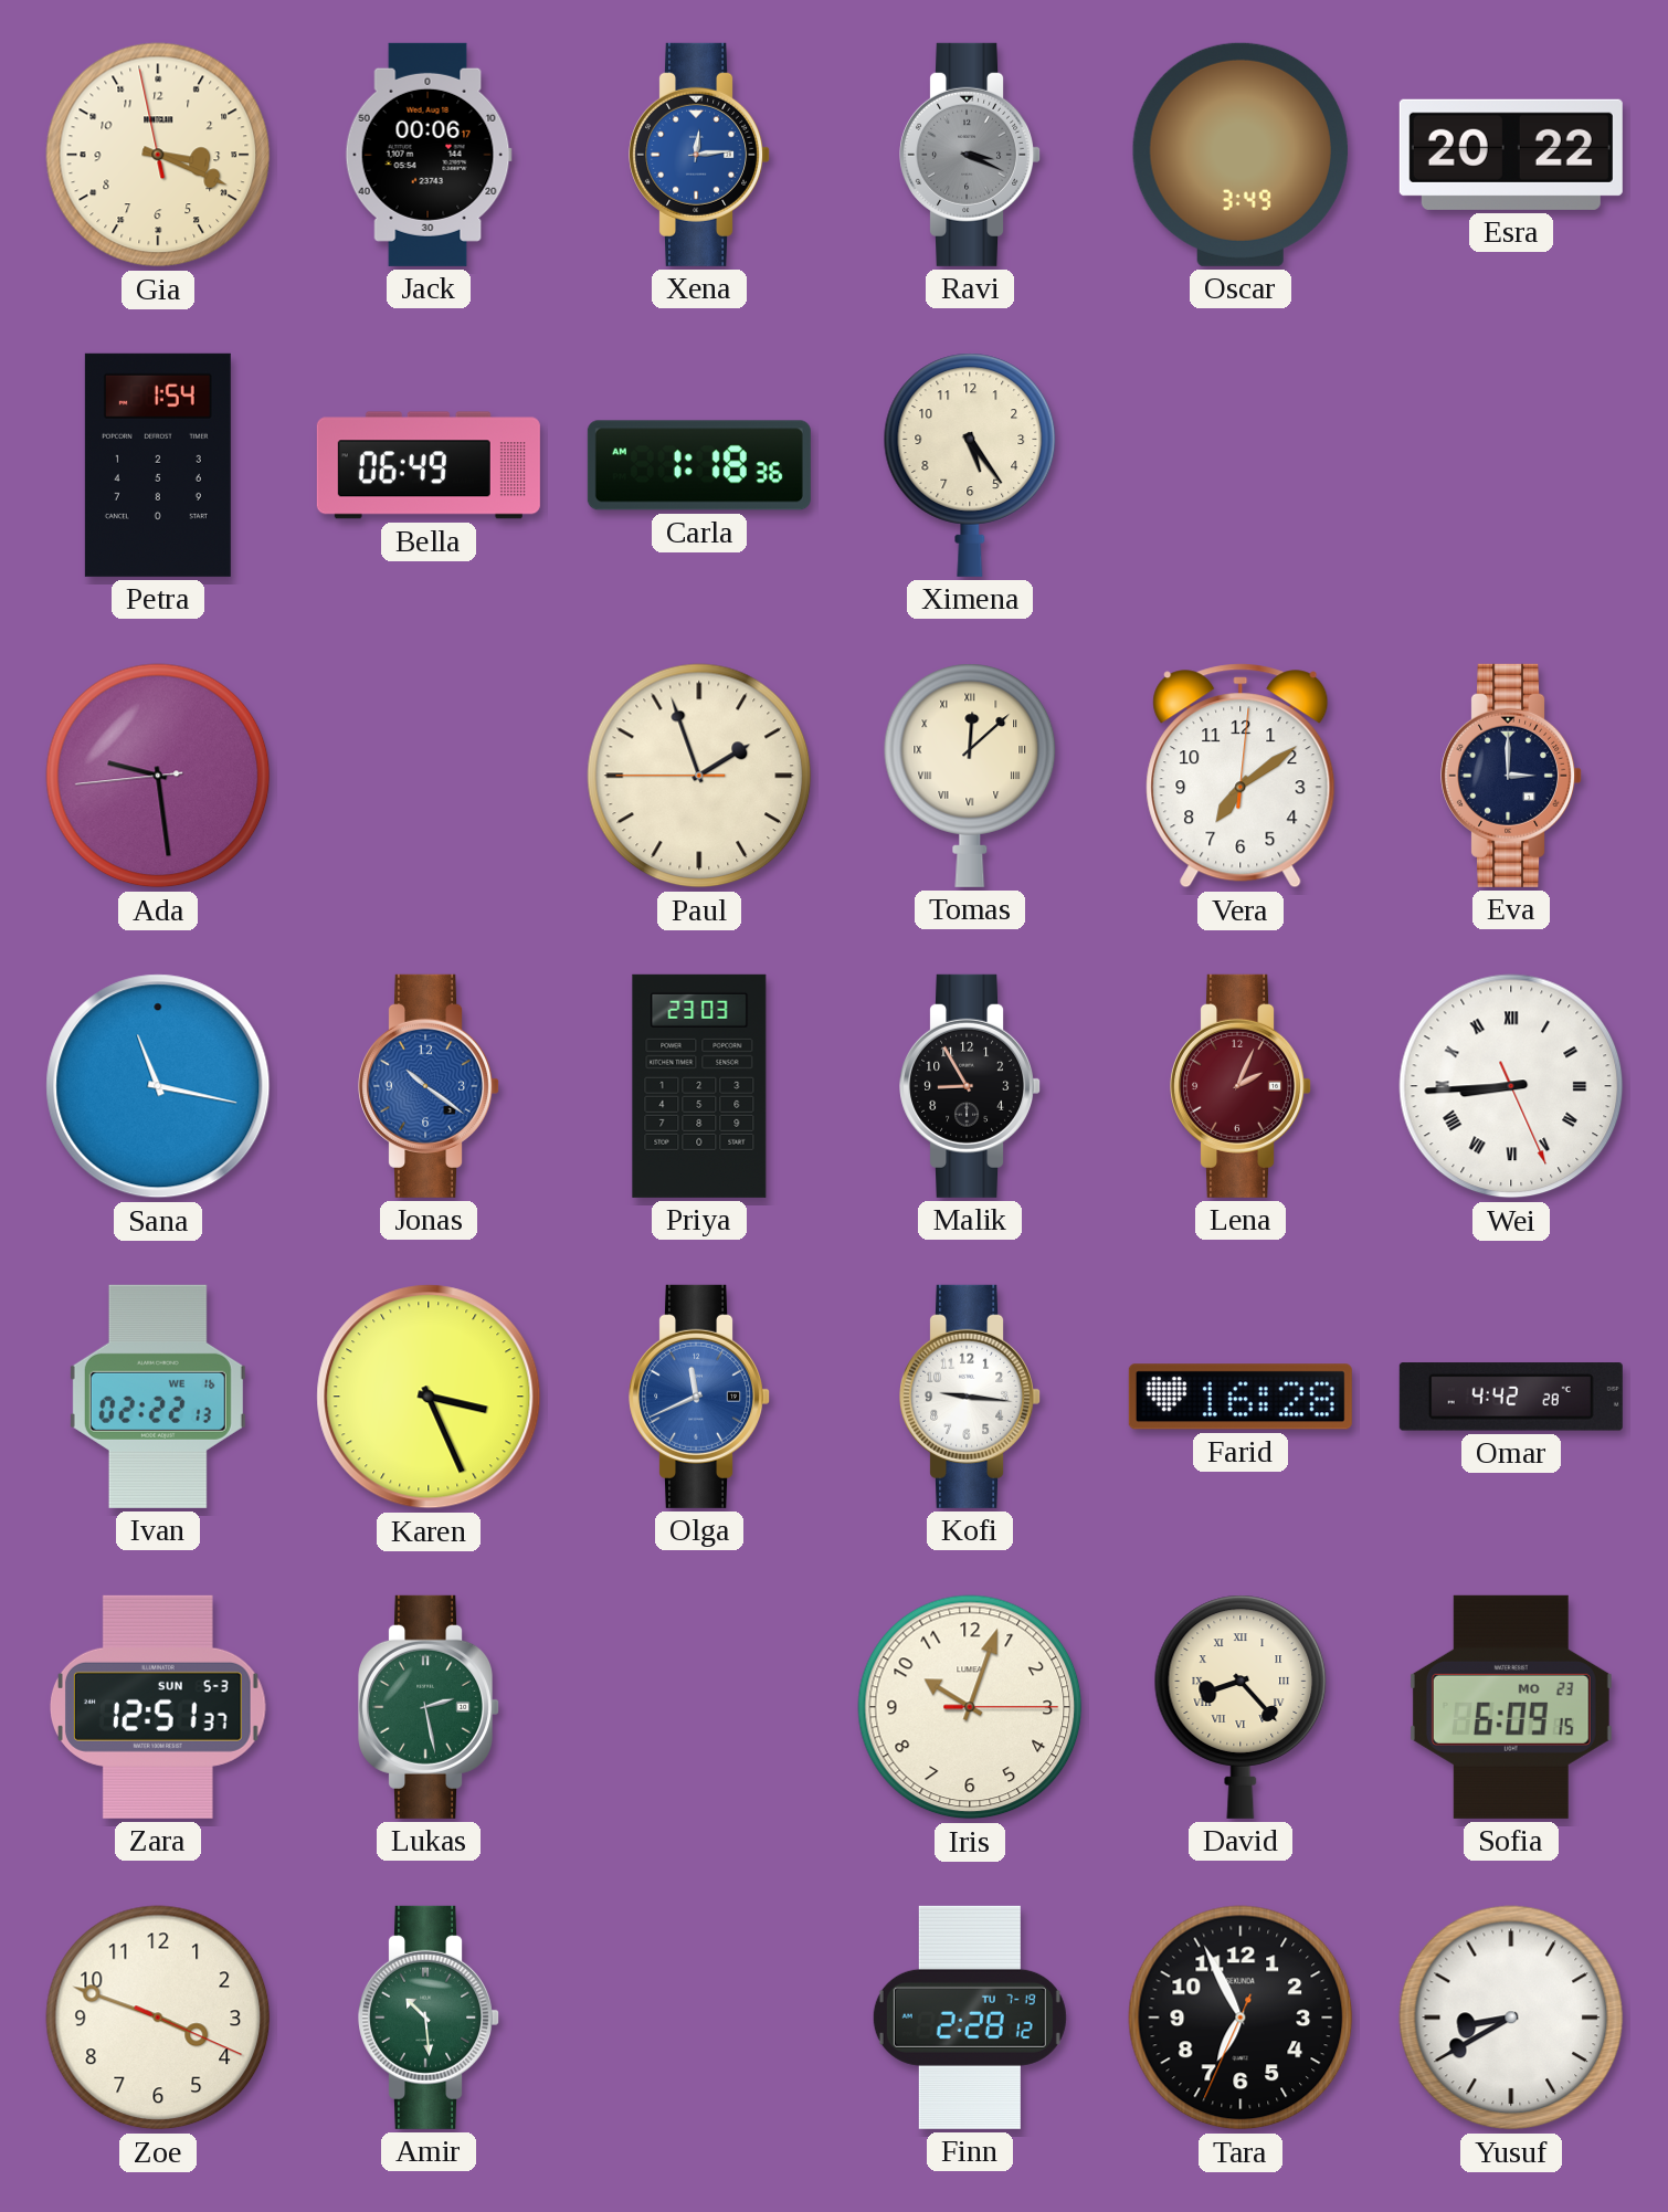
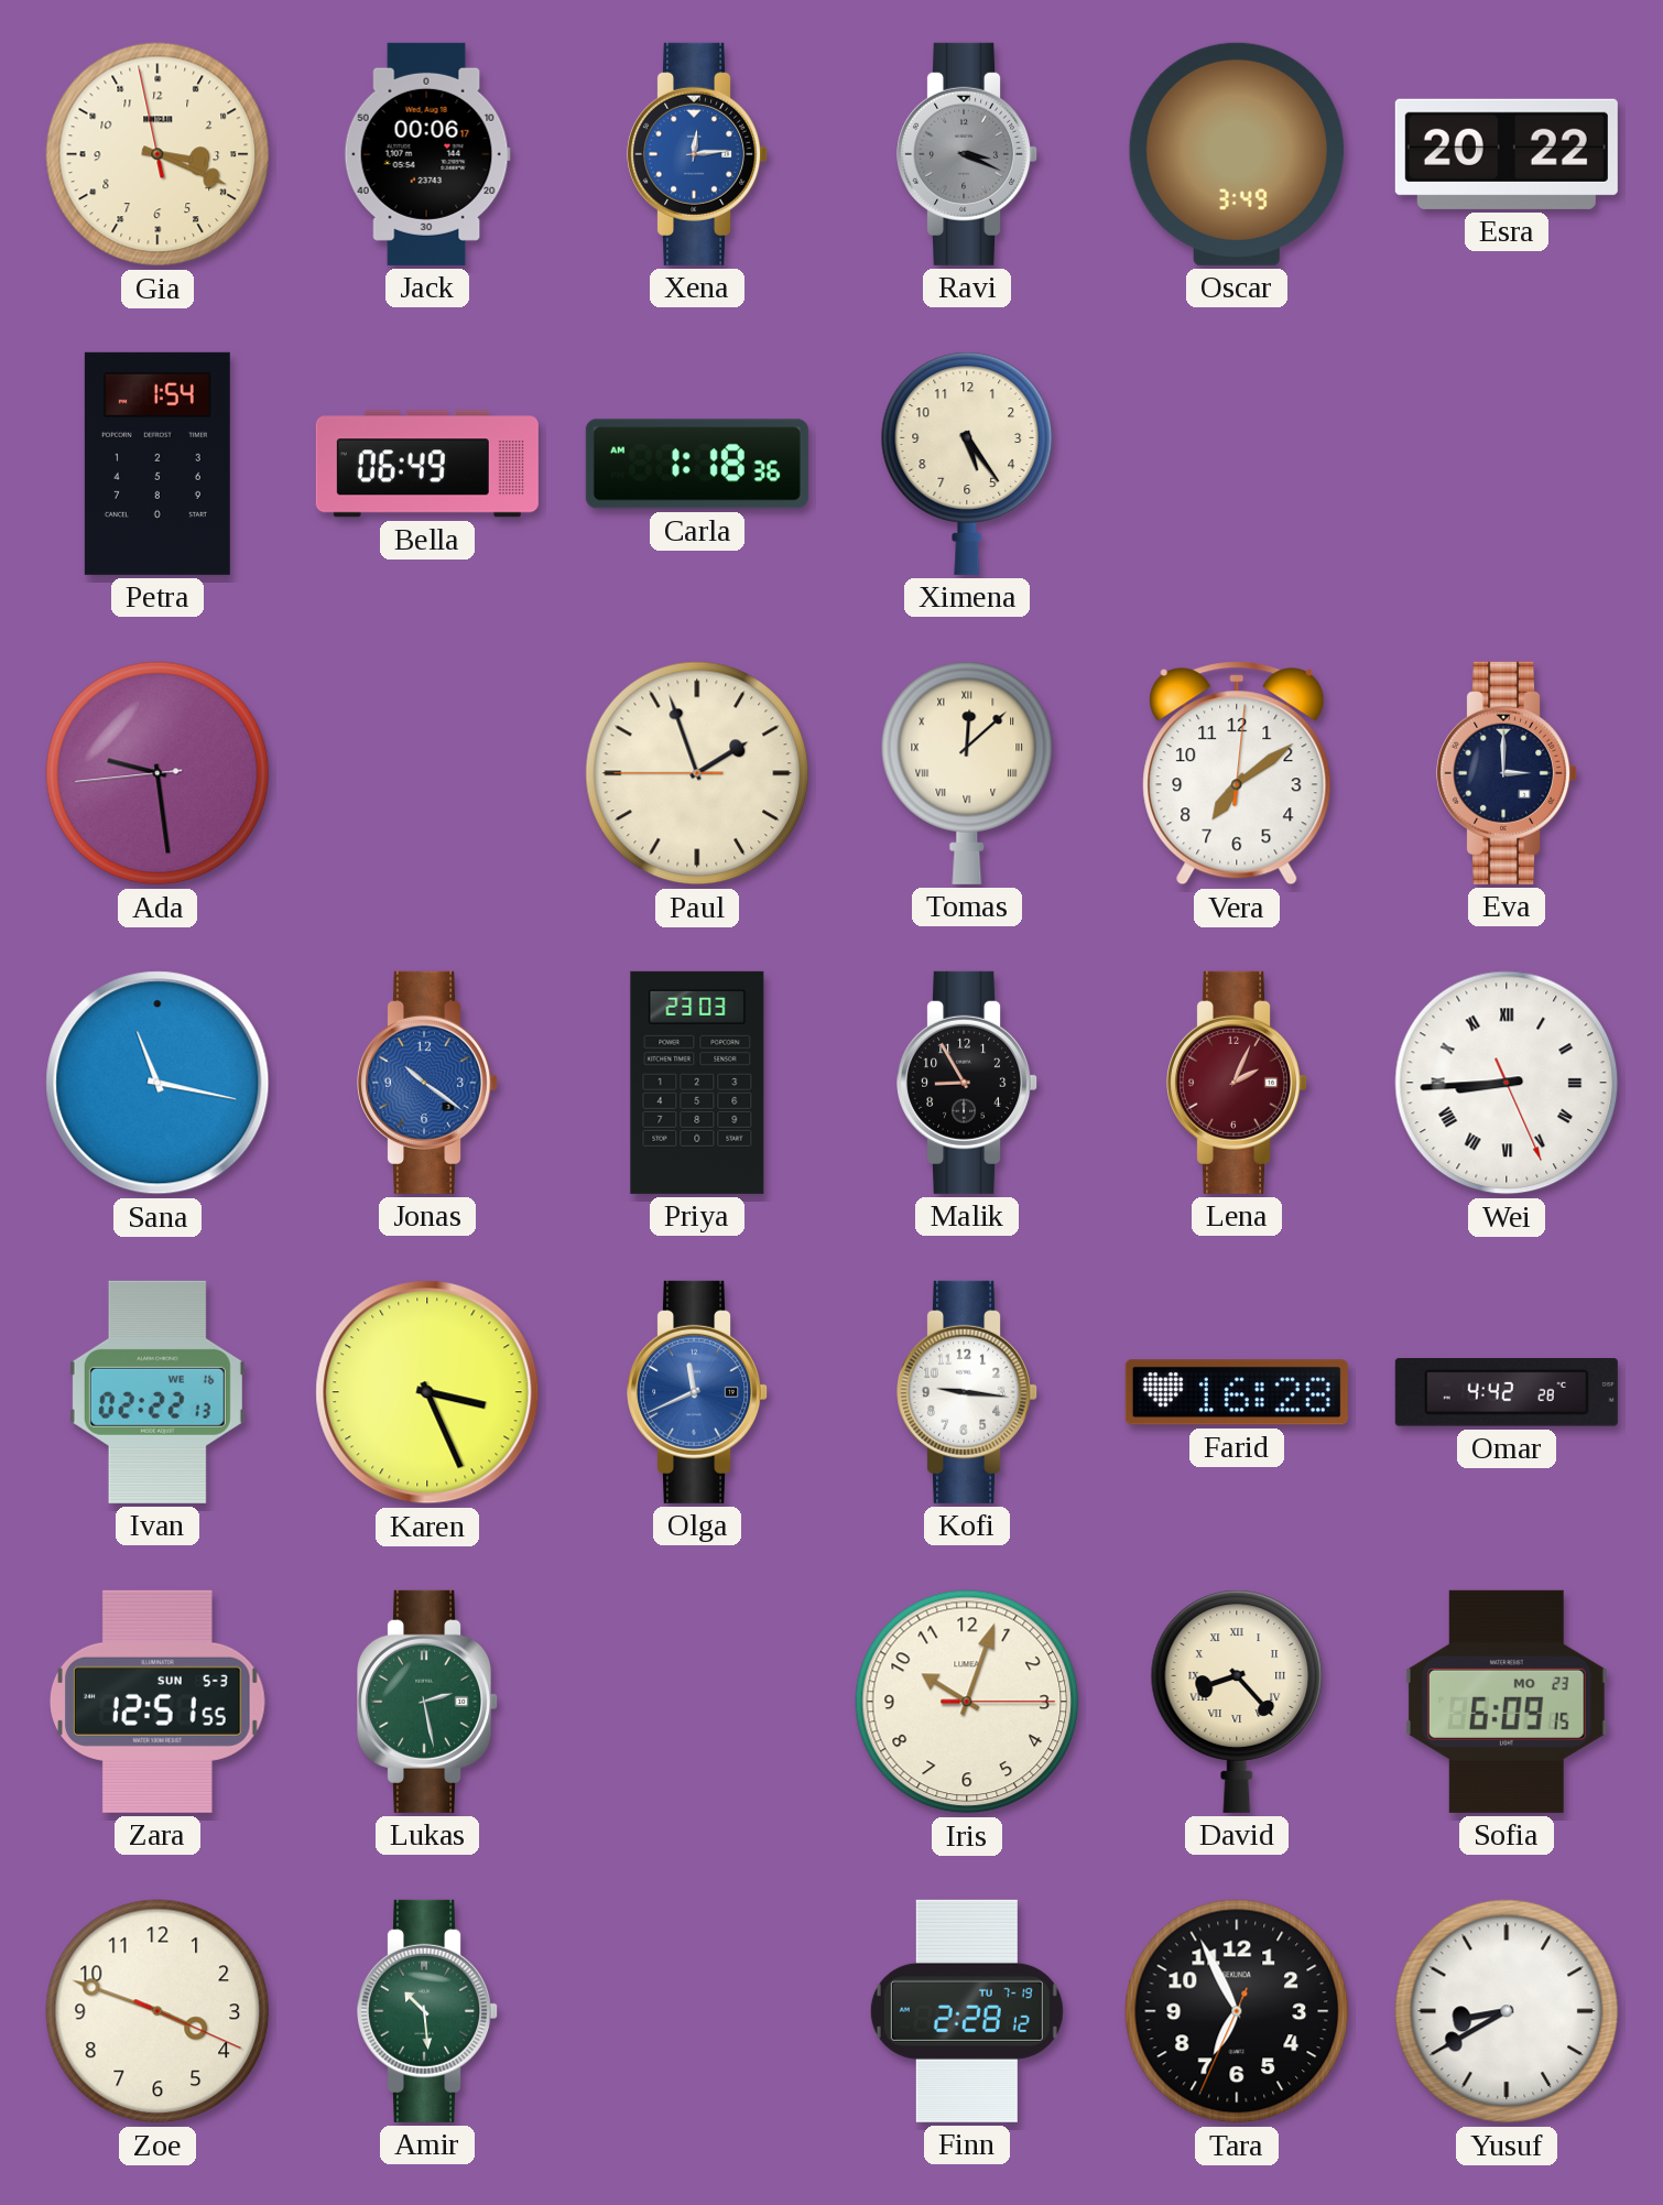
Zara: 12:51:37 -> 12:51:55 (159, 1702)
